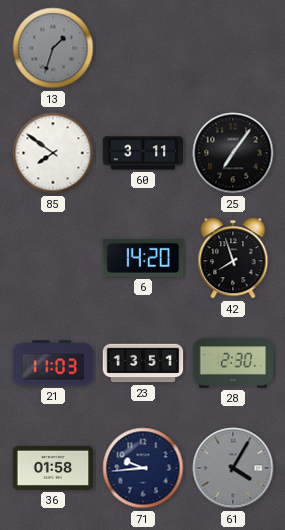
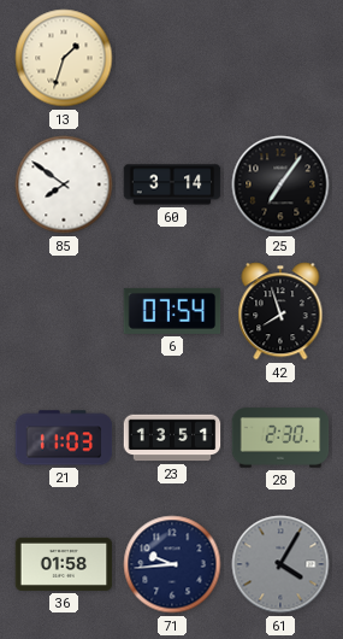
13 dial: grey -> cream (64, 58)
60: 3:11 -> 3:14 (172, 184)
6: 14:20 -> 07:54 (172, 311)
